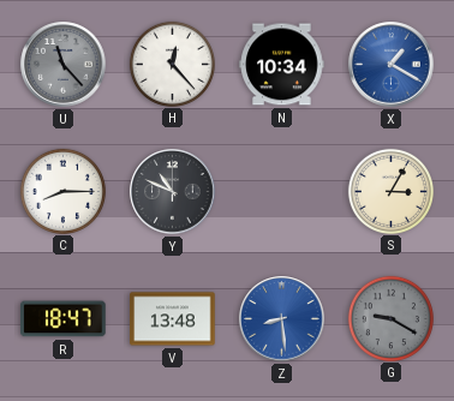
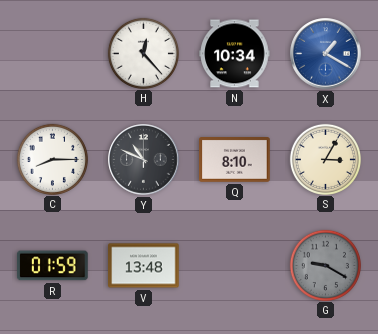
U: 11:23 -> none (64, 65)
Q: none -> 8:10 (235, 160)
R: 18:47 -> 01:59 (53, 266)
Z: 8:29 -> none (282, 319)
